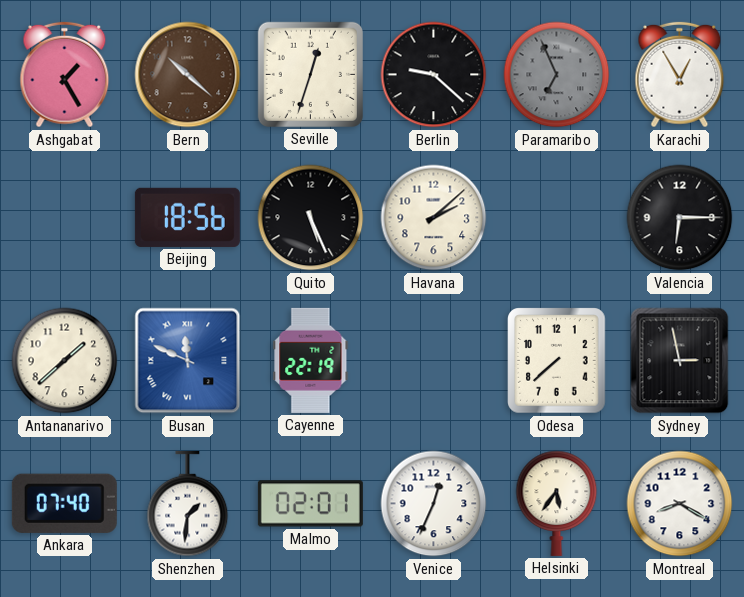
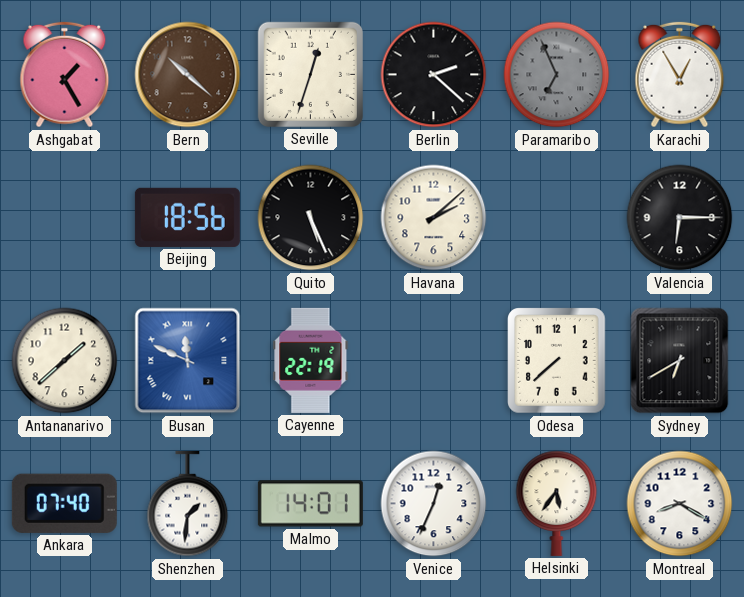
Berlin: 9:22 -> 2:22 (434, 75)
Sydney: 2:58 -> 6:40 (680, 361)
Malmo: 02:01 -> 14:01 (310, 504)
